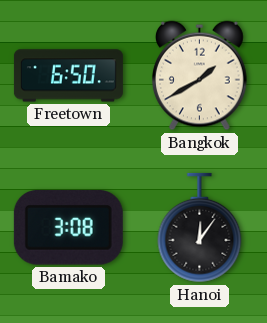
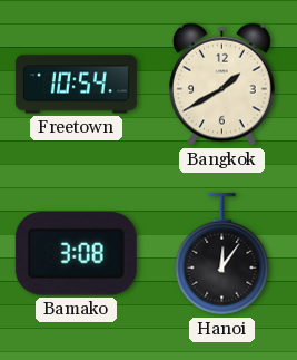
Freetown: 6:50 -> 10:54 (76, 85)
